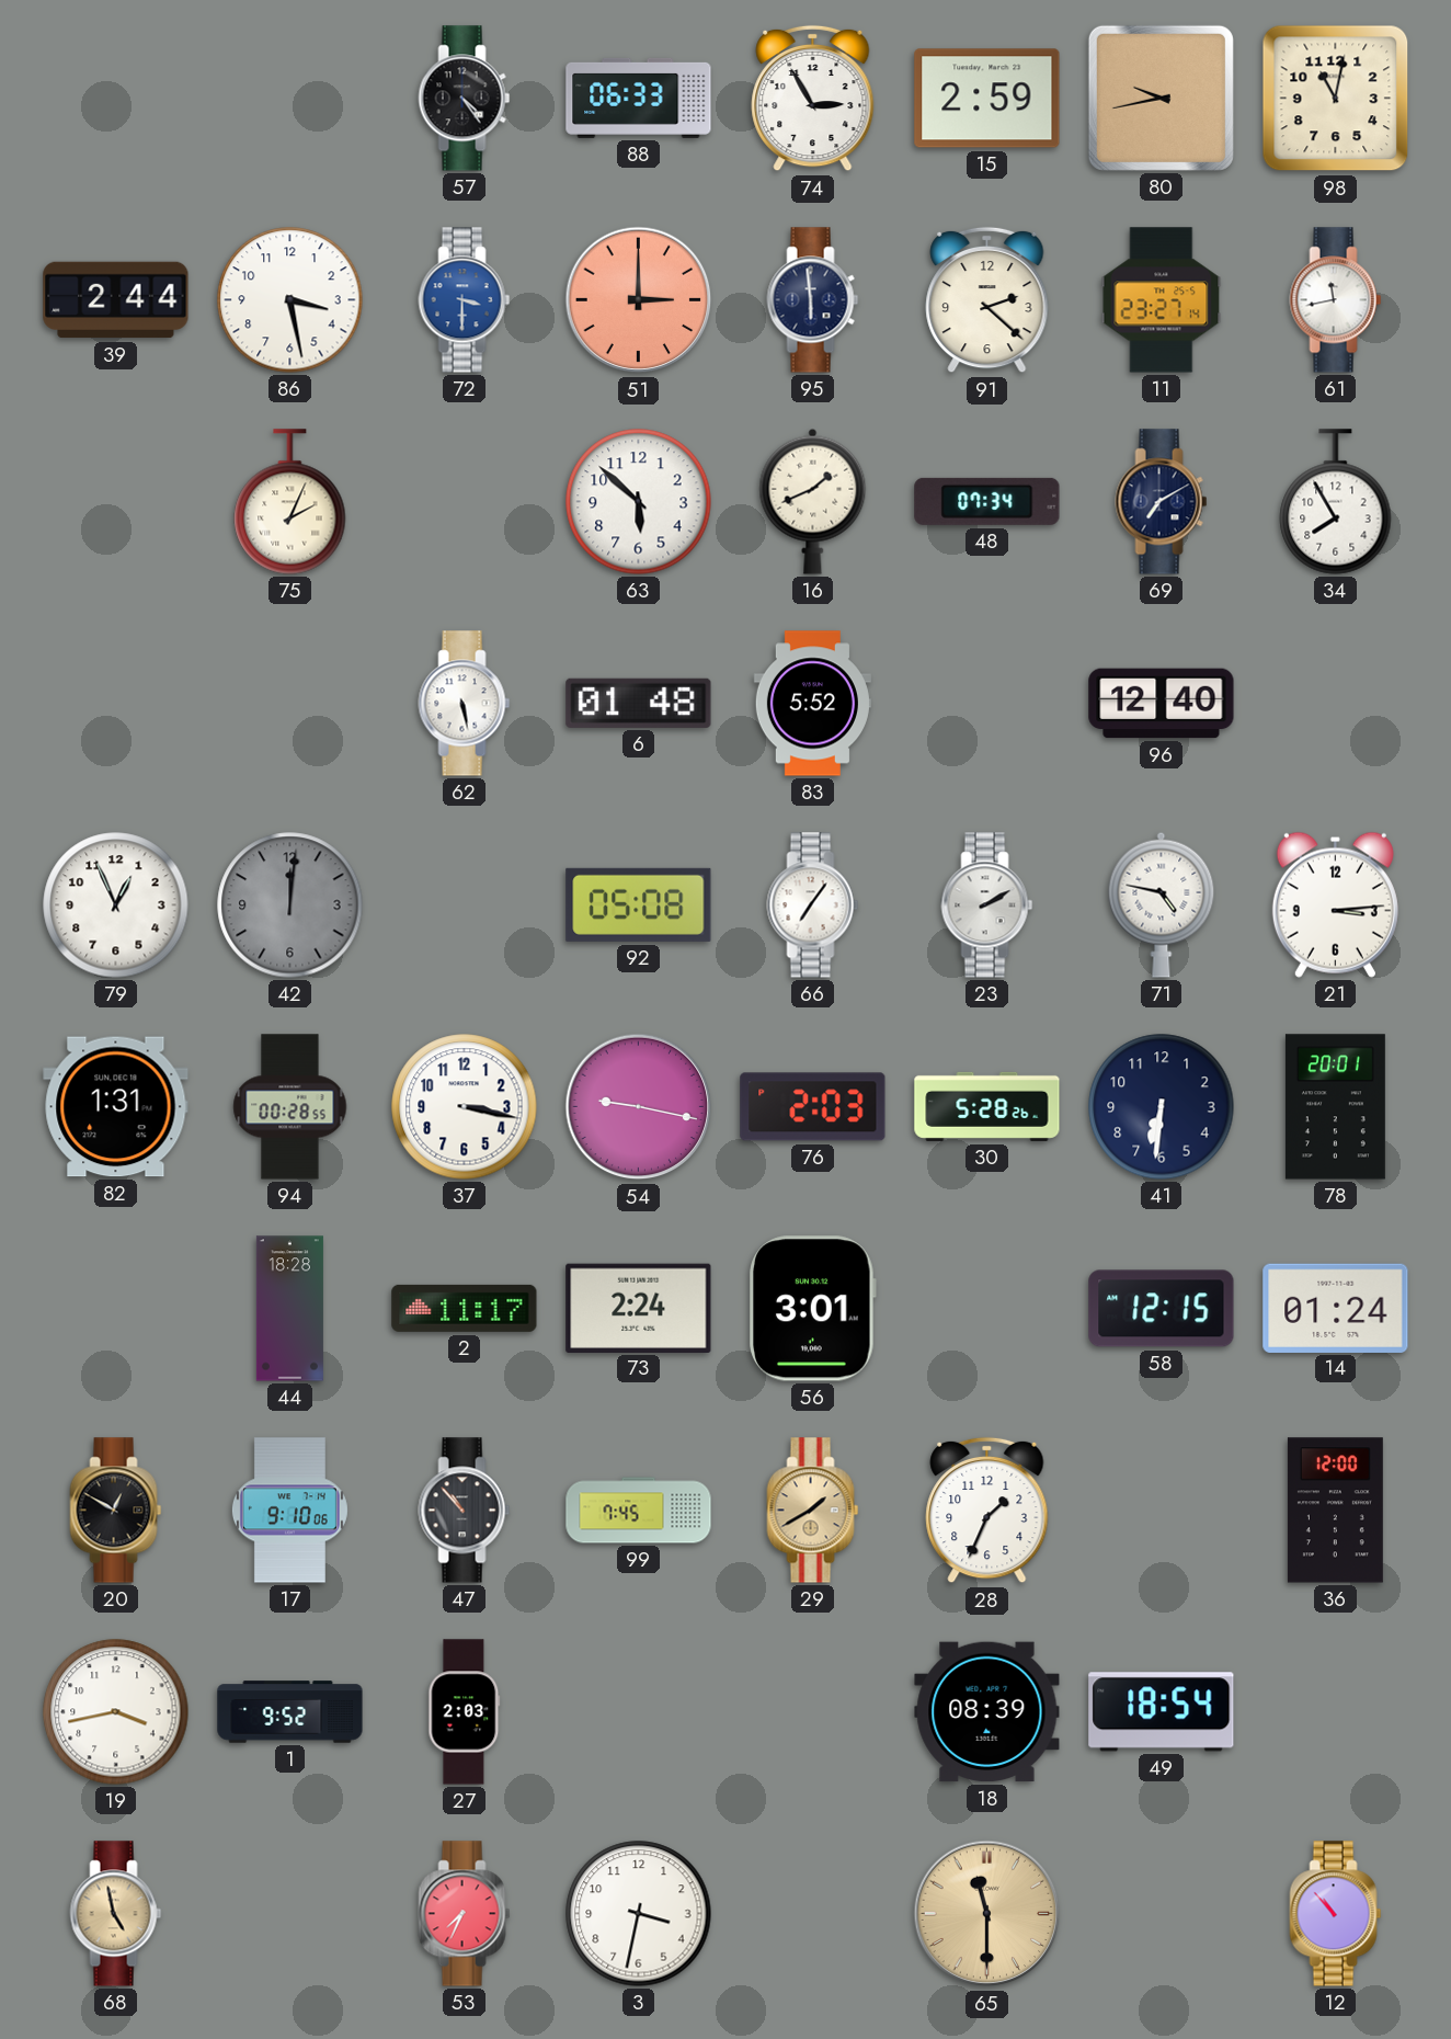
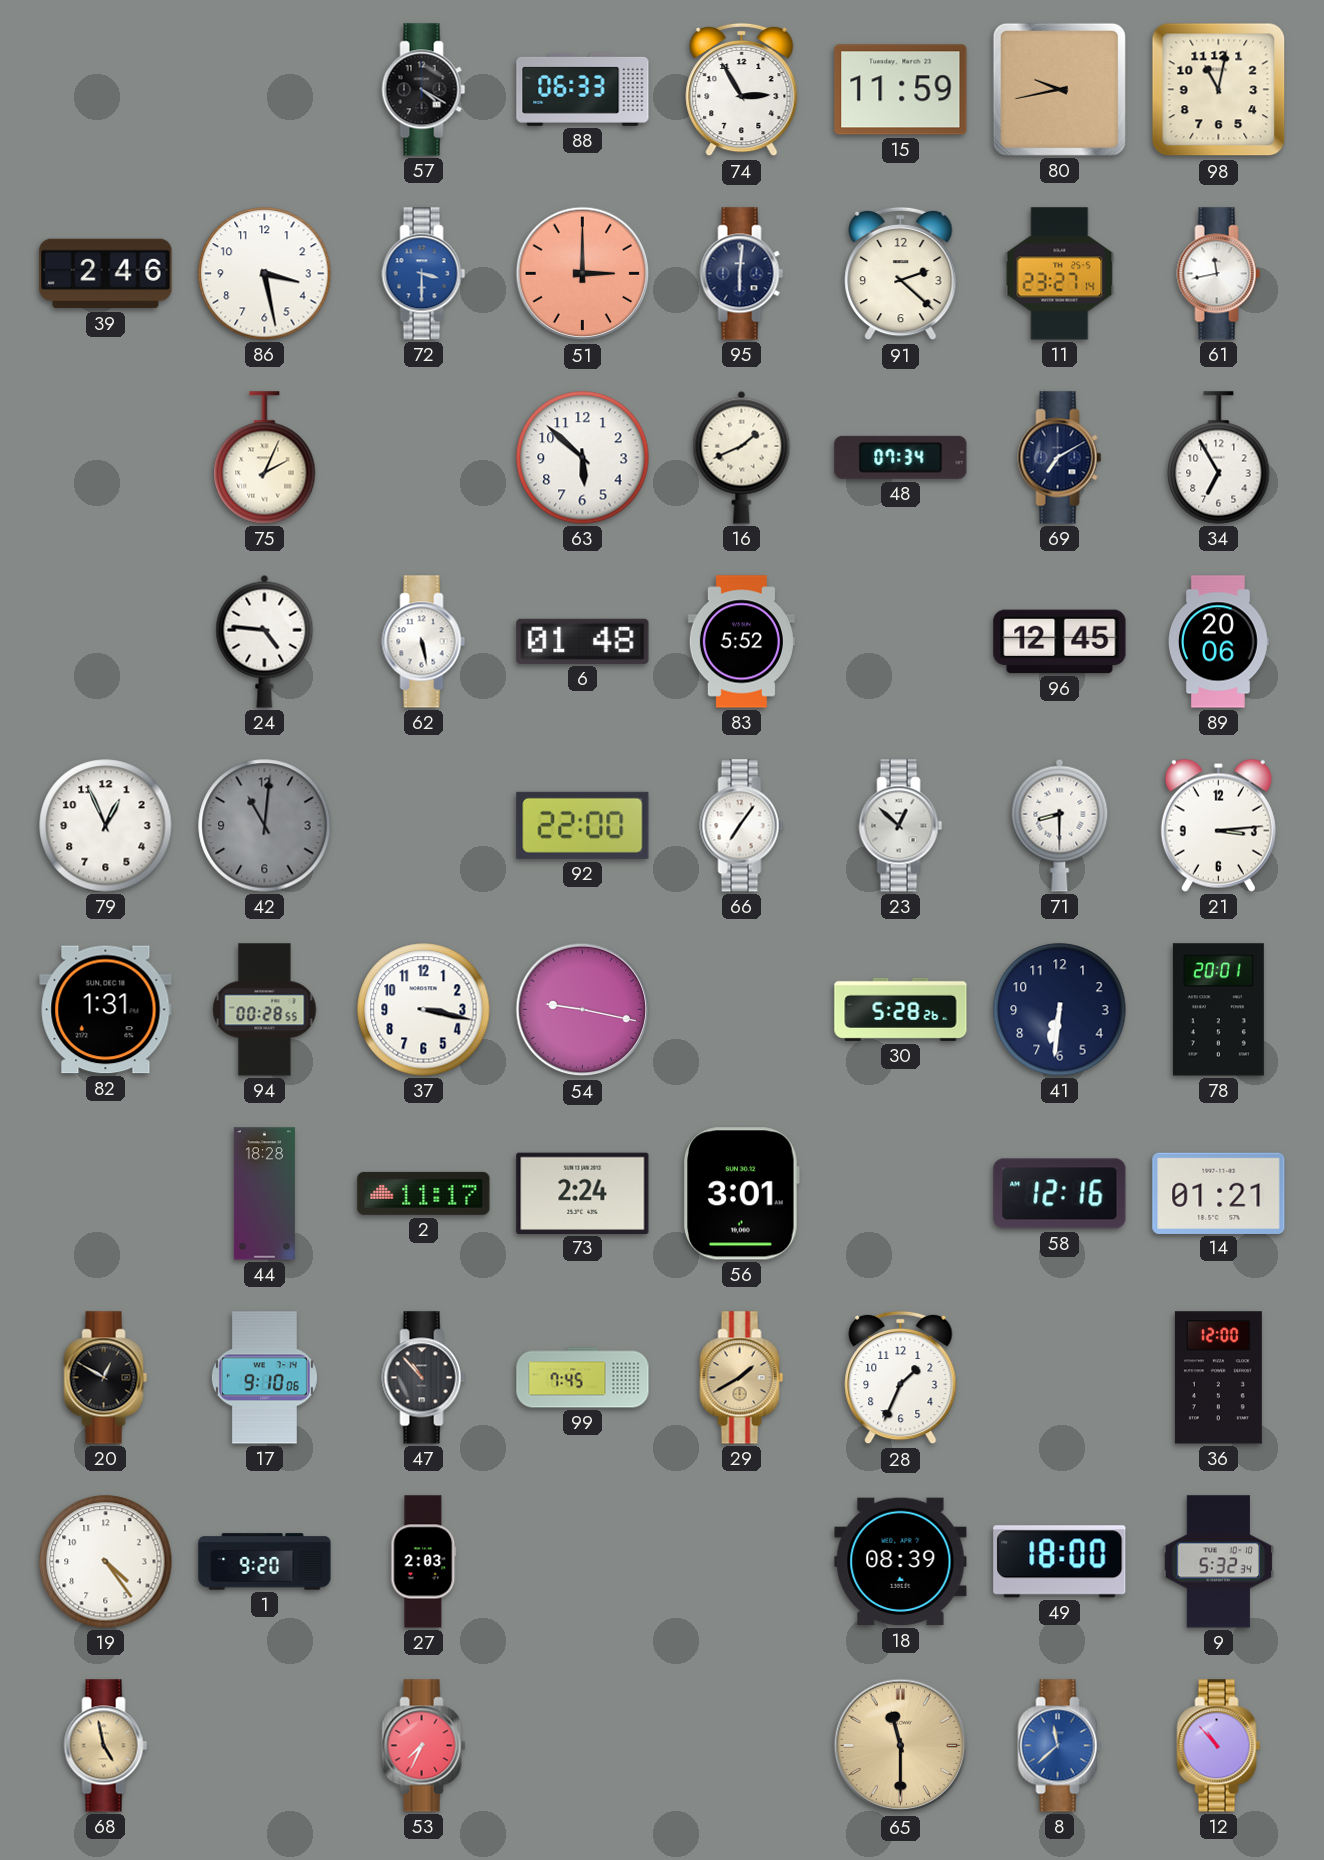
57: 4:24 -> 4:20 (424, 90)
15: 2:59 -> 11:59 (901, 90)
39: 2:44 -> 2:46 (106, 274)
95: 5:59 -> 6:01 (742, 274)
34: 7:55 -> 6:55 (1219, 458)
24: none -> 4:46 (265, 641)
96: 12:40 -> 12:45 (1060, 642)
89: none -> 20:06 (1219, 642)
42: 12:01 -> 11:01 (265, 826)
92: 05:08 -> 22:00 (583, 825)
23: 2:10 -> 12:52 (901, 826)
71: 4:47 -> 8:30 (1060, 825)
76: 2:03 -> none (813, 1107)
58: 12:15 -> 12:16 (1060, 1194)
14: 01:24 -> 01:21 (1219, 1193)
19: 3:43 -> 4:24 (106, 1562)
1: 9:52 -> 9:20 (265, 1562)
49: 18:54 -> 18:00 (1060, 1562)
9: none -> 5:32 (1219, 1562)
3: 3:32 -> none (639, 1914)
8: none -> 11:38 (1060, 1746)
